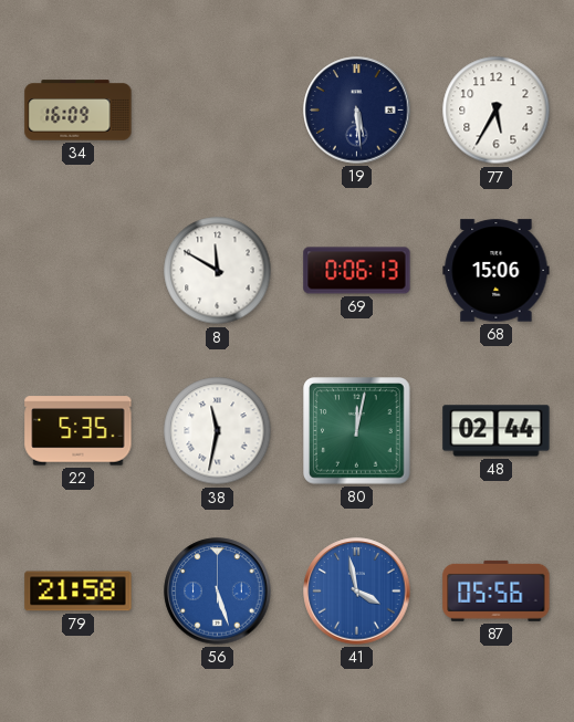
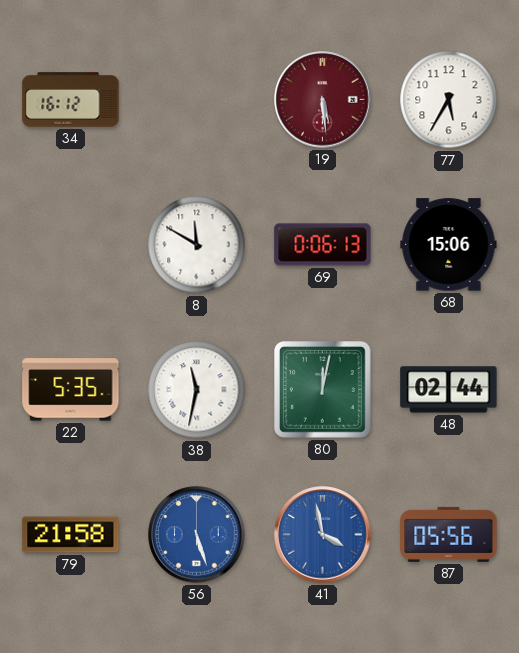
34: 16:09 -> 16:12 (71, 100)
19 dial: navy -> burgundy (323, 100)
